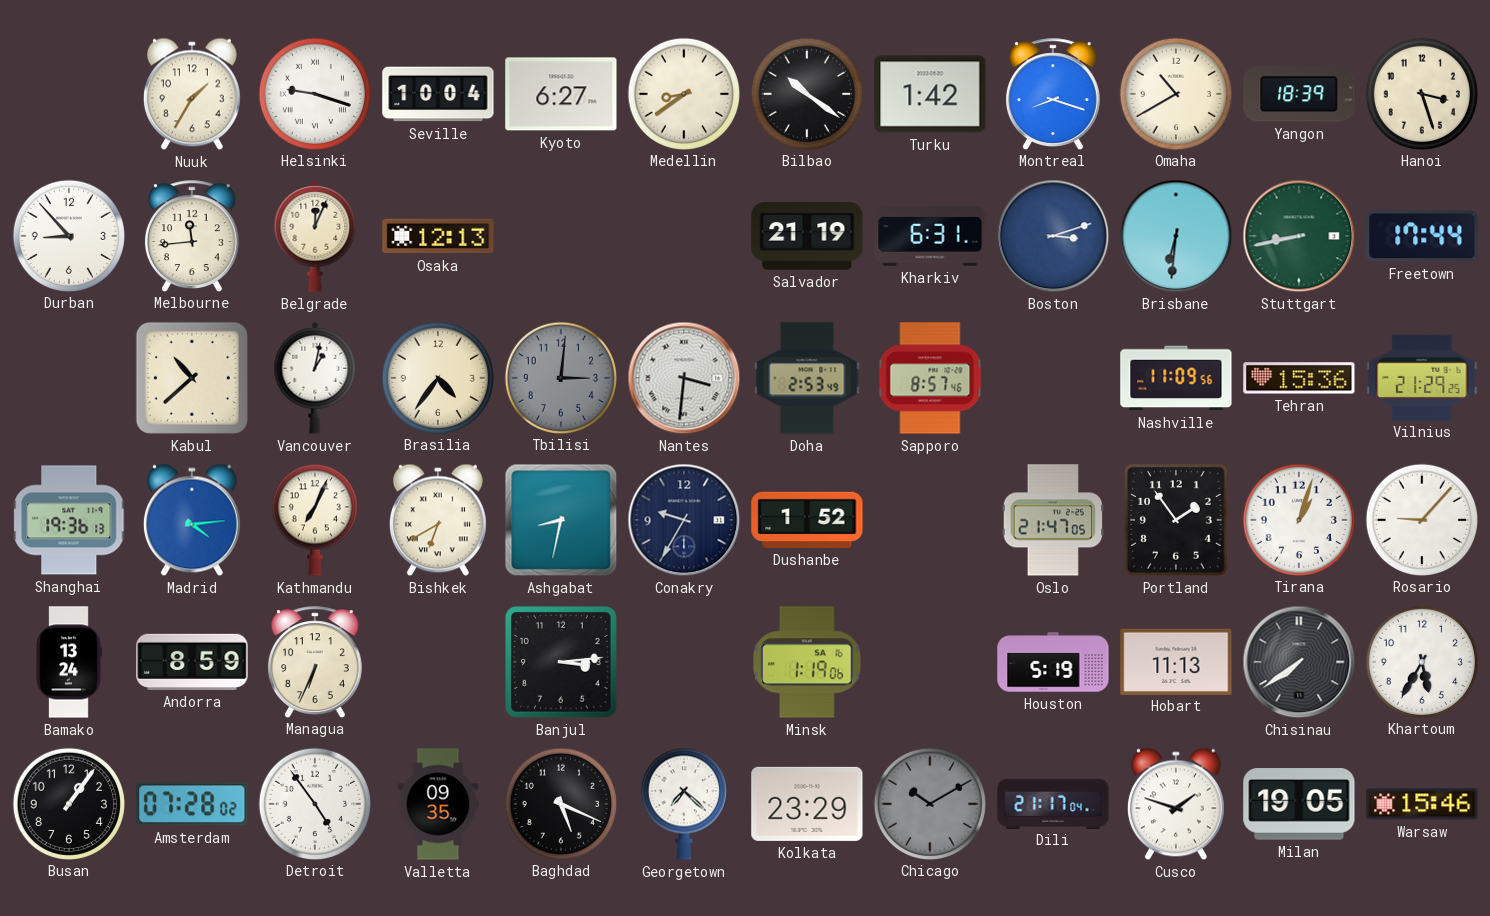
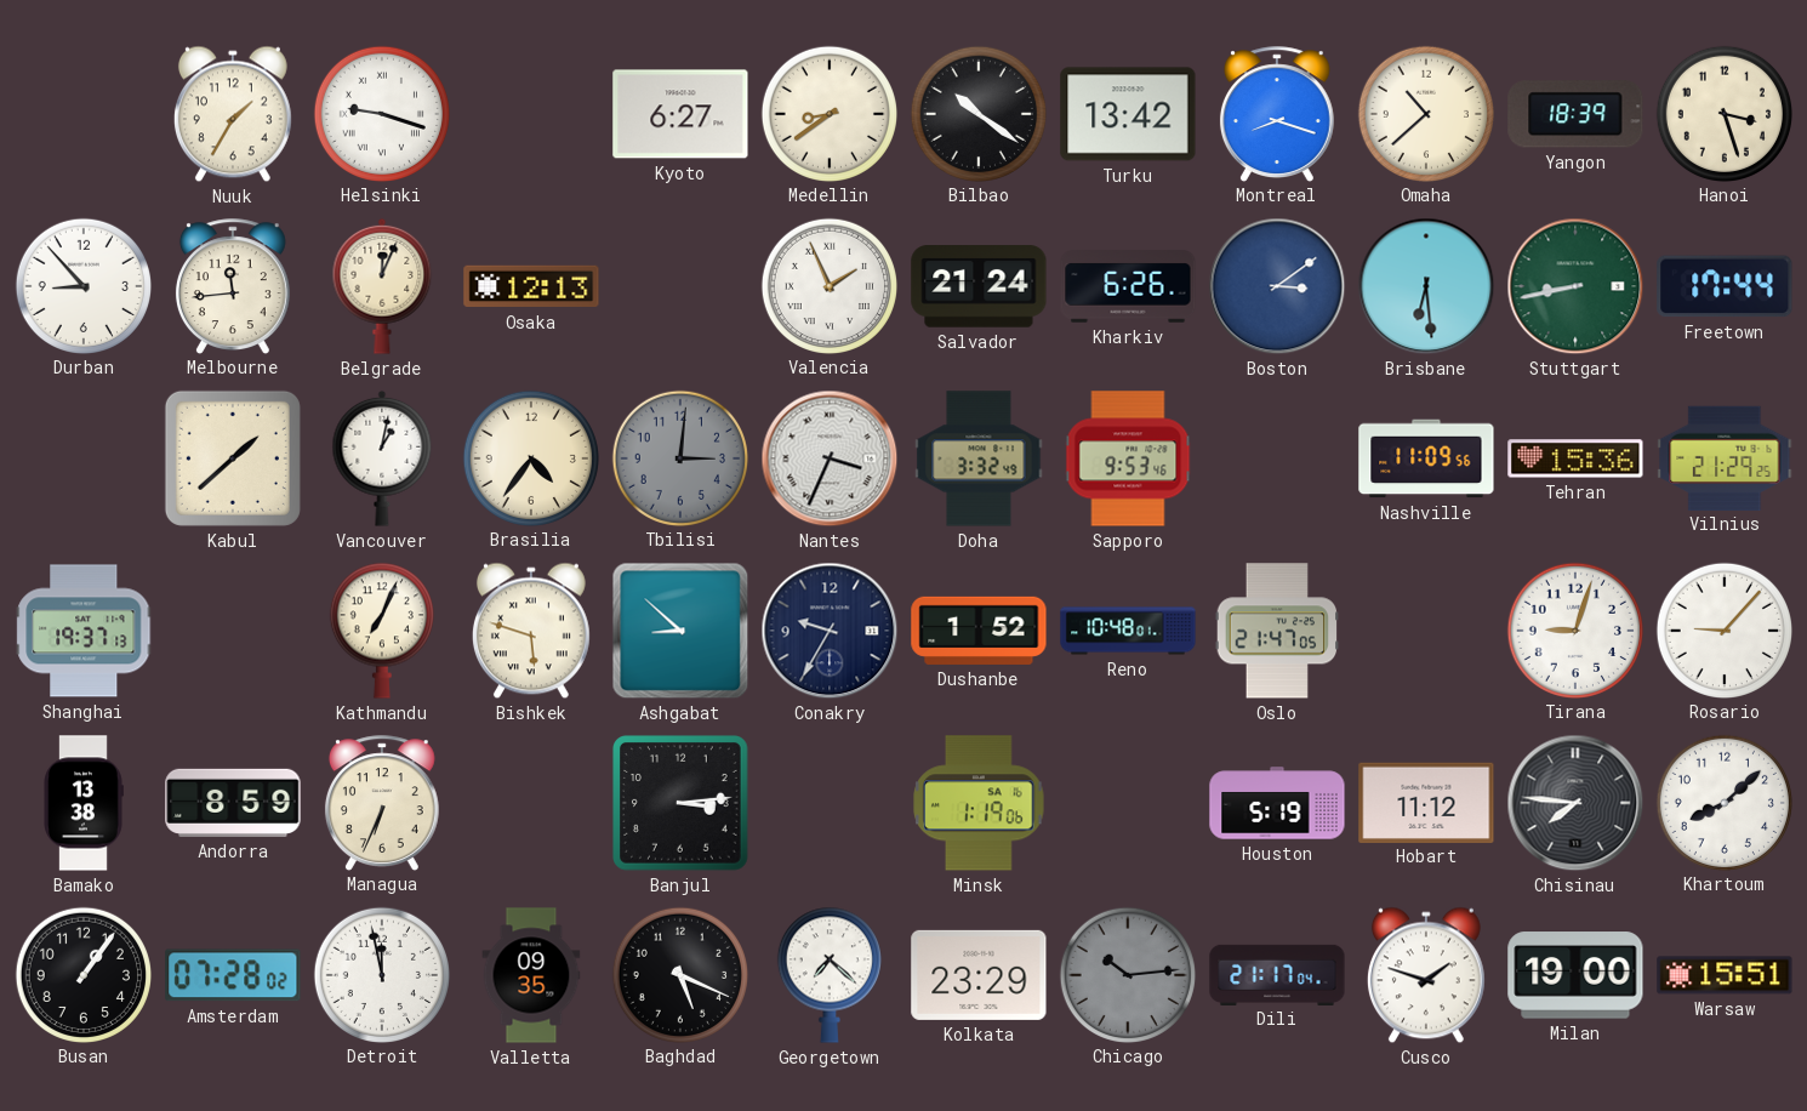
Seville: 10:04 -> none (438, 94)
Turku: 1:42 -> 13:42 (1128, 114)
Omaha: 10:40 -> 10:38 (1425, 113)
Valencia: none -> 1:56 (828, 285)
Salvador: 21:19 -> 21:24 (979, 286)
Kharkiv: 6:31 -> 6:26 (1128, 286)
Boston: 3:12 -> 3:09 (1277, 286)
Brisbane: 6:31 -> 6:29 (1426, 286)
Kabul: 10:38 -> 1:38 (233, 458)
Nantes: 3:31 -> 3:34 (830, 458)
Doha: 2:53 -> 3:32 (979, 458)
Sapporo: 8:57 -> 9:53 (1128, 458)
Shanghai: 19:36 -> 19:37 (85, 631)
Madrid: 4:14 -> none (192, 520)
Bishkek: 6:40 -> 5:48 (531, 631)
Ashgabat: 8:32 -> 8:52 (680, 631)
Reno: none -> 10:48 (1128, 631)
Portland: 1:54 -> none (1177, 521)
Tirana: 1:03 -> 9:03 (1574, 629)
Bamako: 13:24 -> 13:38 (84, 803)
Hobart: 11:13 -> 11:12 (1426, 802)
Chisinau: 7:39 -> 7:46 (1575, 803)
Khartoum: 5:35 -> 8:08 (1723, 802)
Detroit: 4:54 -> 11:58 (381, 974)
Chicago: 10:10 -> 10:14 (1127, 974)
Milan: 19:05 -> 19:00 (1575, 975)
Warsaw: 15:46 -> 15:51 (1725, 975)
